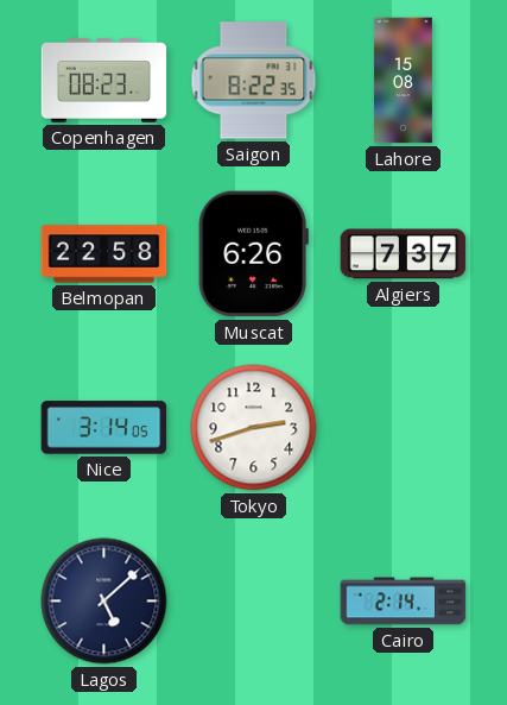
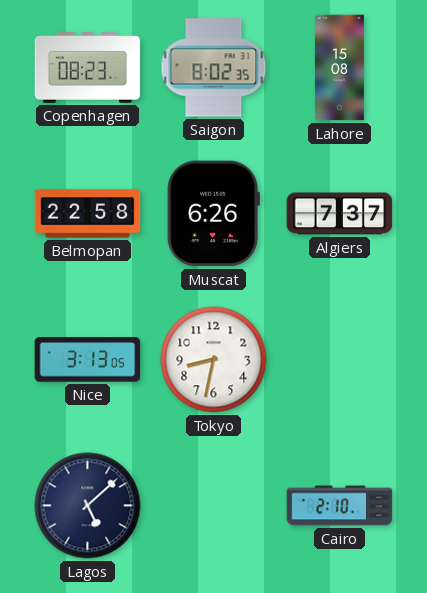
Saigon: 8:22 -> 8:02 (214, 68)
Nice: 3:14 -> 3:13 (88, 360)
Tokyo: 2:42 -> 8:32 (214, 360)
Cairo: 2:14 -> 2:10 (340, 506)
